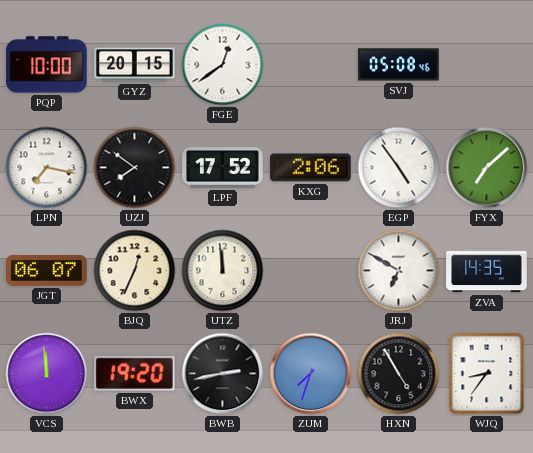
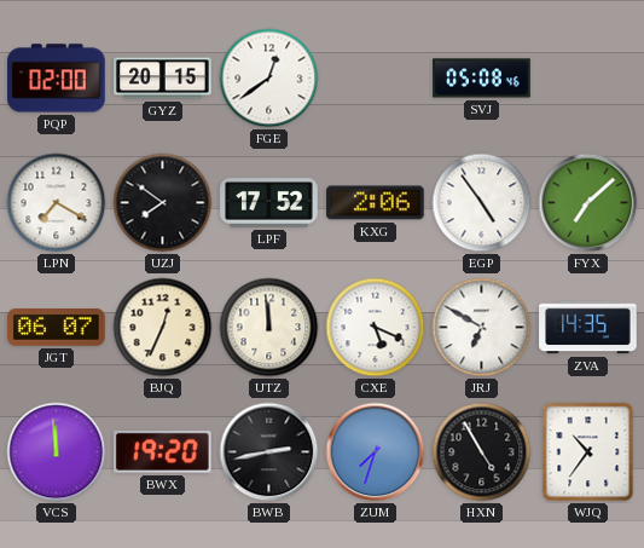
PQP: 10:00 -> 02:00 (57, 79)
LPN: 7:17 -> 7:20 (57, 203)
CXE: none -> 5:19 (376, 328)
WJQ: 8:36 -> 10:36 (588, 452)
